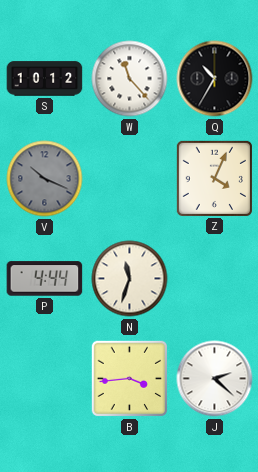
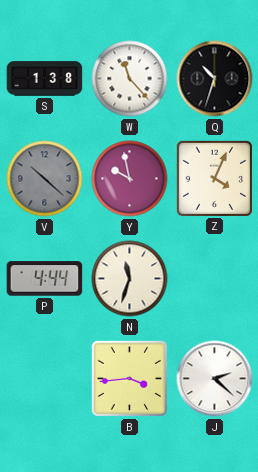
S: 10:12 -> 1:38 (45, 79)
Q: 10:35 -> 10:33 (215, 79)
V: 10:19 -> 10:22 (45, 179)
Y: none -> 9:58 (130, 179)
